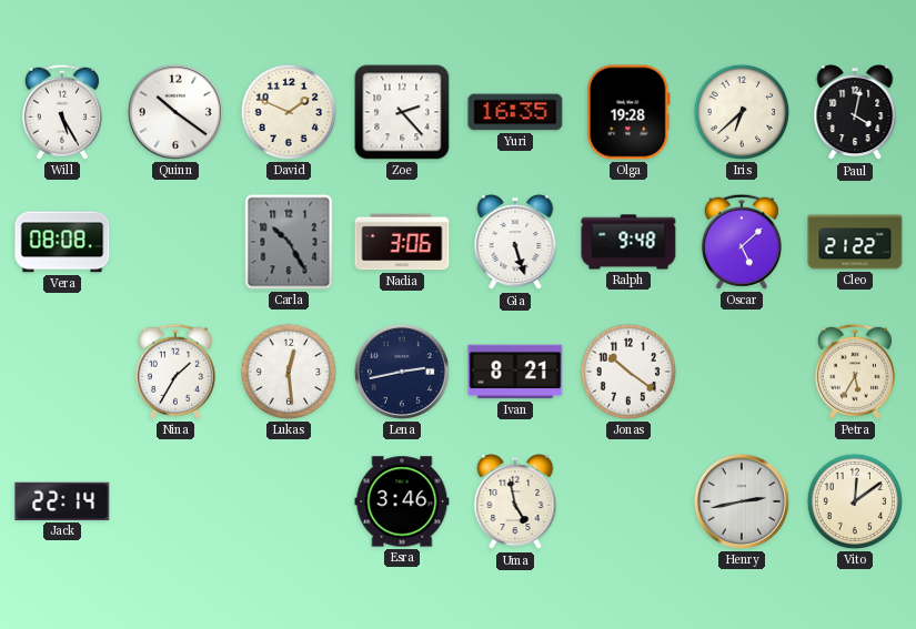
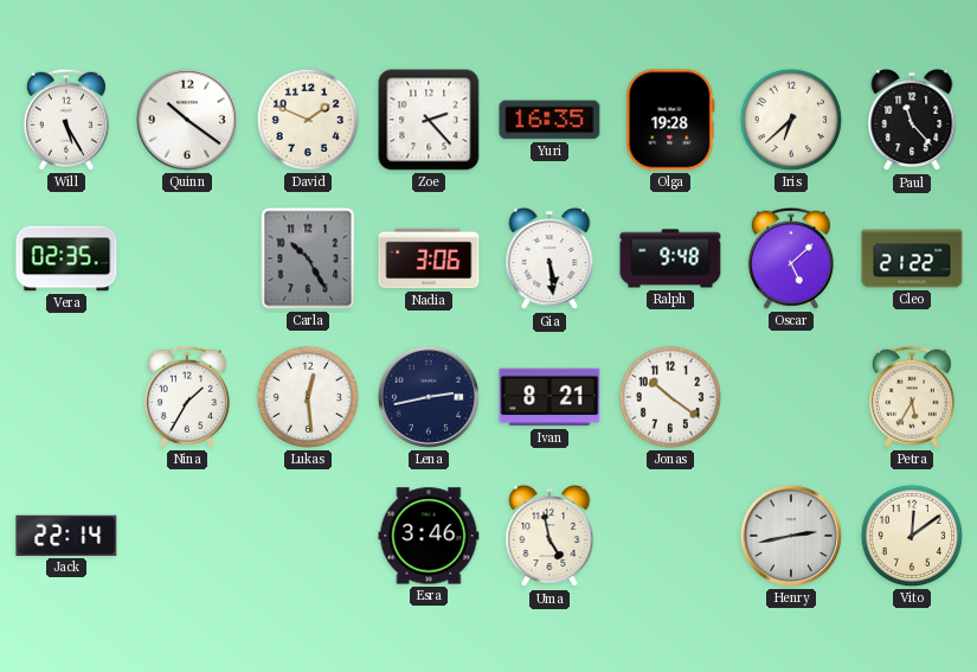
Paul: 4:02 -> 11:23 (912, 121)
Vera: 08:08 -> 02:35 (66, 258)
Gia: 5:27 -> 5:29 (549, 260)
